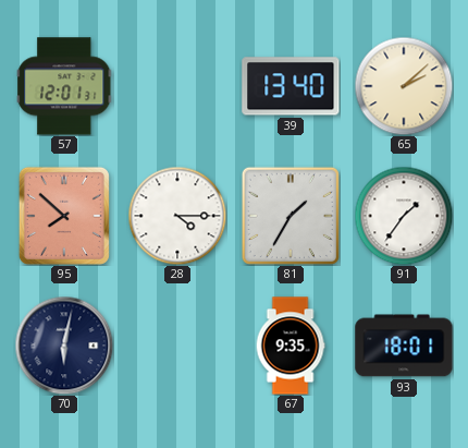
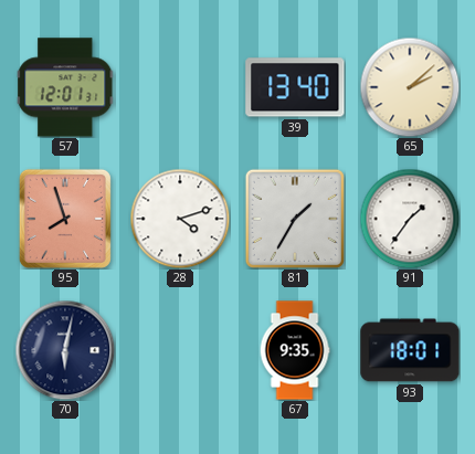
95: 7:52 -> 7:57 (65, 219)
28: 4:15 -> 4:12 (180, 219)
